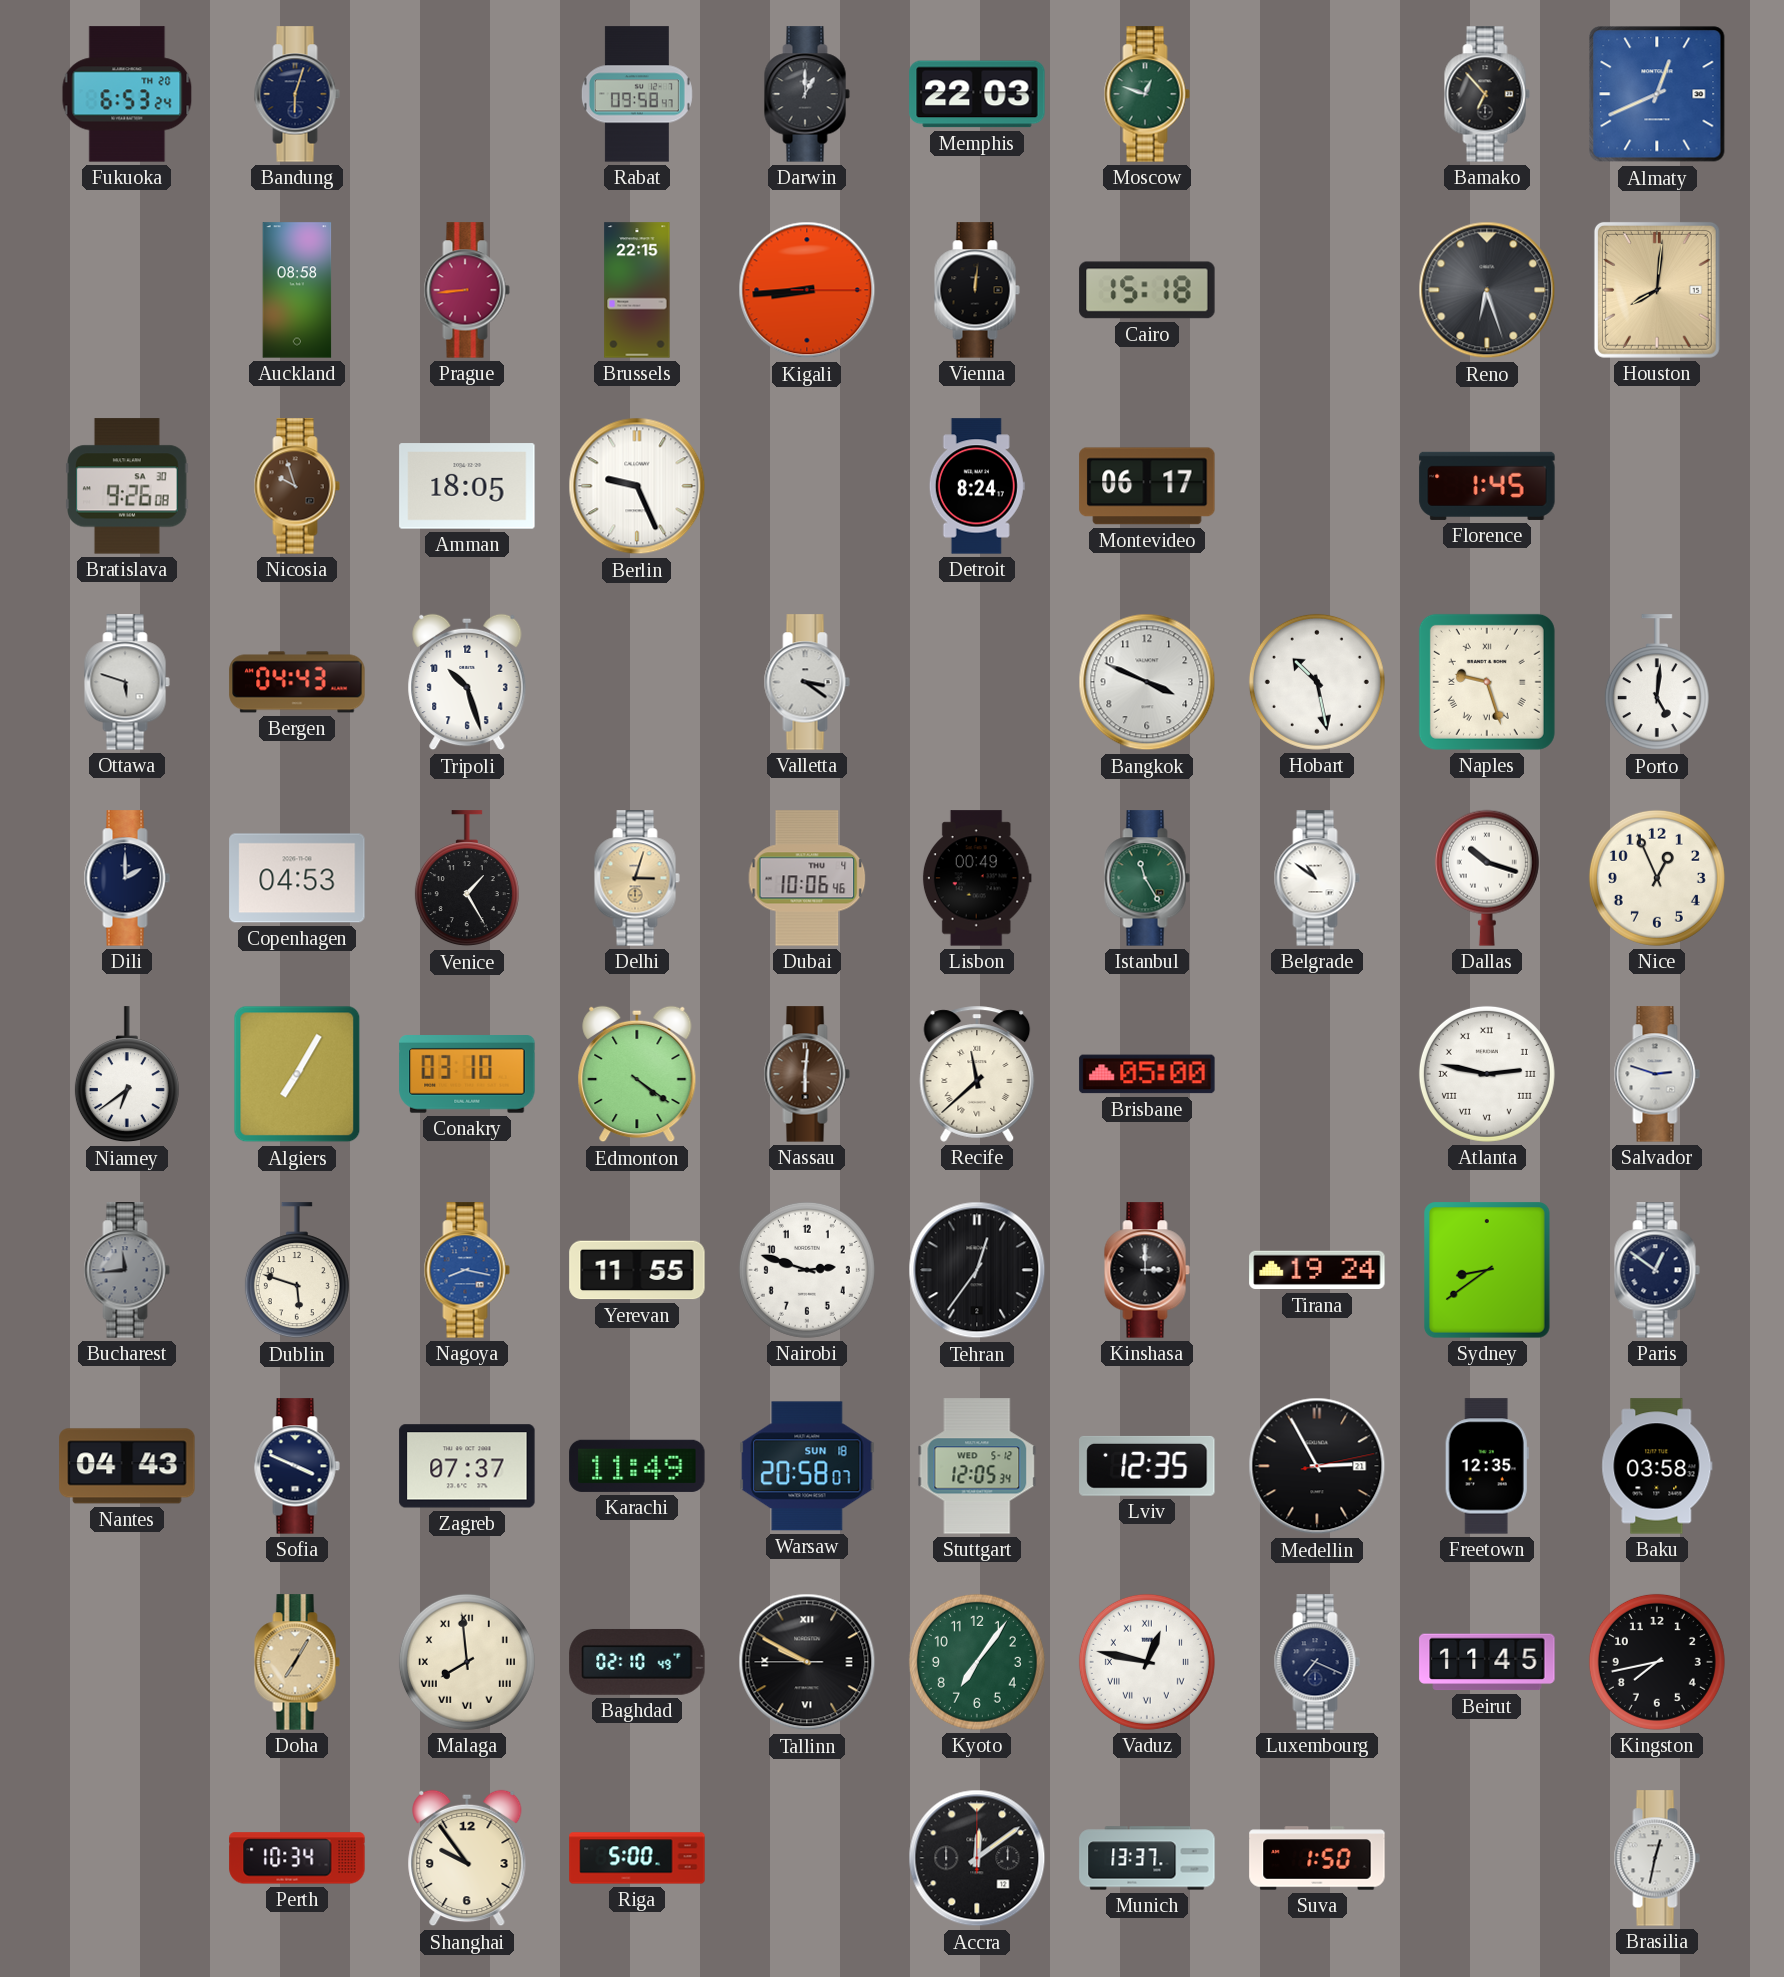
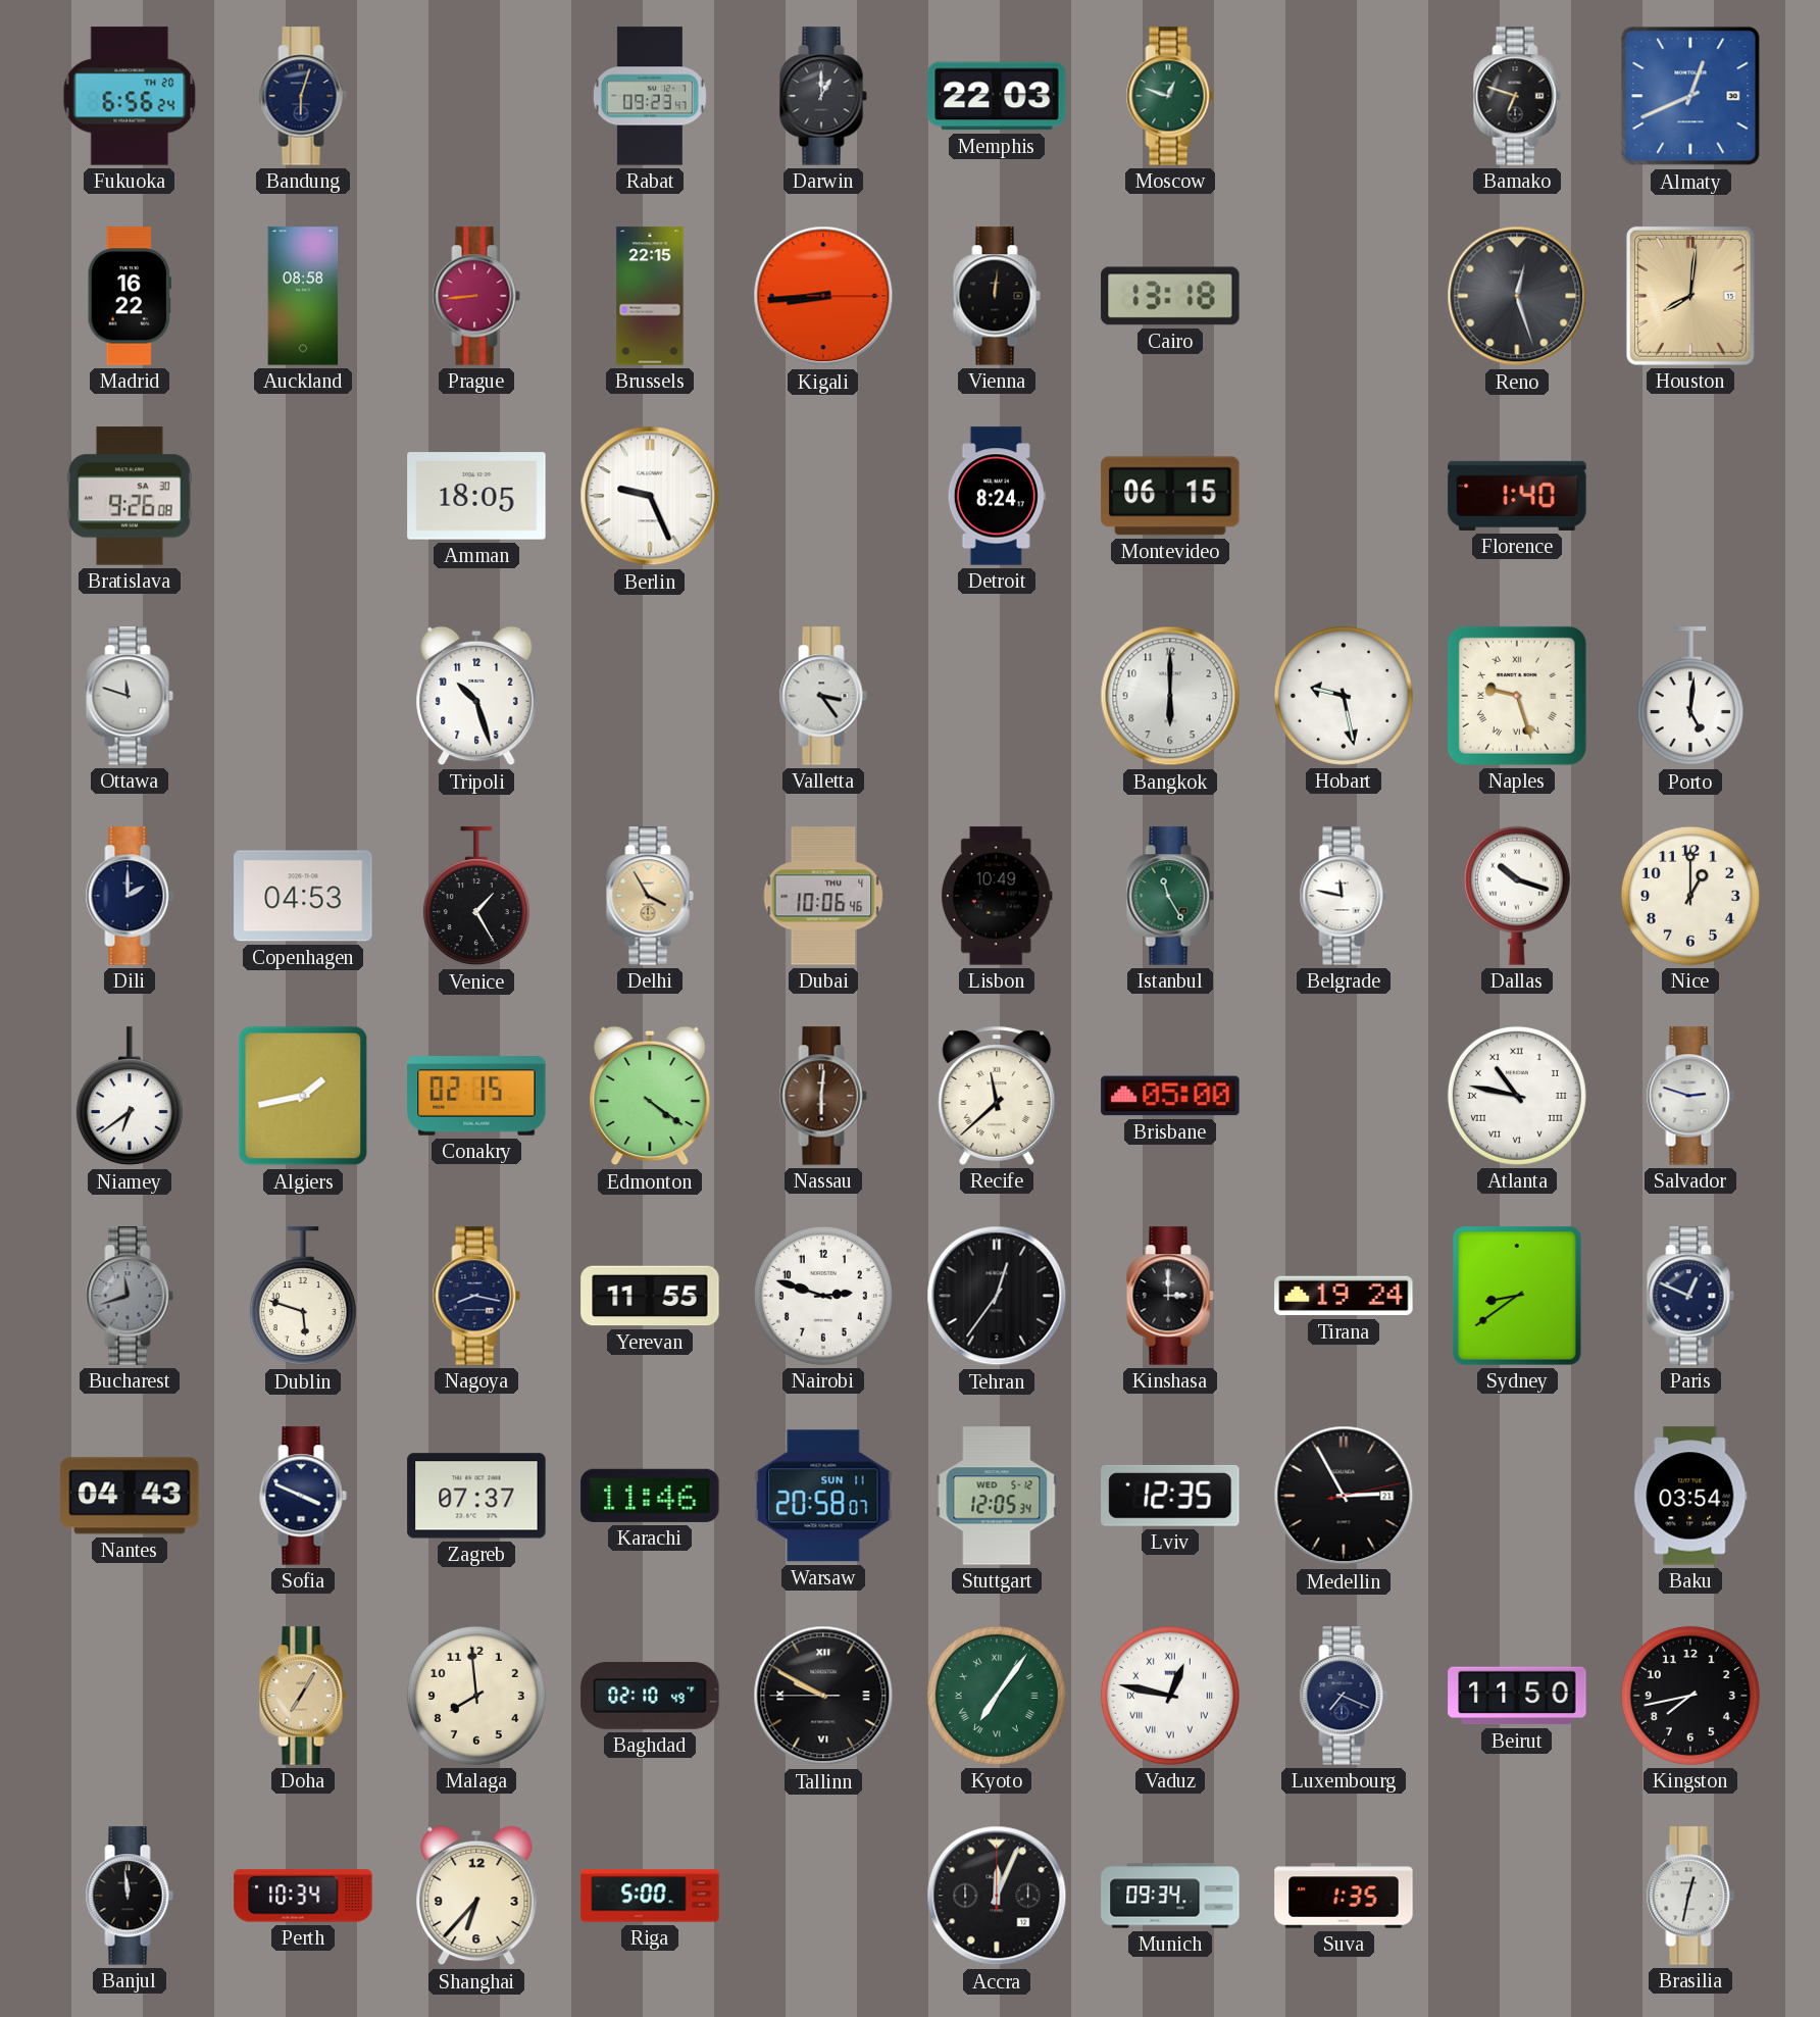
Fukuoka: 6:53 -> 6:56 (130, 96)
Rabat: 09:58 -> 09:23 (650, 96)
Bamako: 6:53 -> 6:48 (1517, 96)
Madrid: none -> 16:22 (130, 296)
Cairo: 15:18 -> 13:18 (1170, 296)
Reno: 6:27 -> 12:27 (1517, 296)
Nicosia: 9:57 -> none (297, 486)
Montevideo: 06:17 -> 06:15 (1170, 496)
Florence: 1:45 -> 1:40 (1517, 496)
Ottawa: 5:48 -> 11:48 (130, 696)
Bergen: 04:43 -> none (297, 682)
Valletta: 3:21 -> 3:24 (823, 696)
Bangkok: 3:49 -> 6:00 (1170, 696)
Hobart: 10:28 -> 9:28 (1344, 696)
Delhi: 3:03 -> 3:55 (650, 896)
Lisbon: 00:49 -> 10:49 (997, 896)
Belgrade: 10:51 -> 11:47 (1344, 896)
Nice: 12:56 -> 1:00 (1690, 896)
Algiers: 7:05 -> 1:43 (303, 1096)
Conakry: 03:10 -> 02:15 (476, 1097)
Atlanta: 2:47 -> 10:47 (1517, 1096)
Bucharest: 11:44 -> 11:42 (130, 1296)
Nagoya dial: blue -> navy (476, 1296)
Paris: 12:51 -> 12:49 (1690, 1296)
Karachi: 11:49 -> 11:46 (650, 1496)
Warsaw date: SUN 18 -> SUN 11 (823, 1496)
Freetown: 12:35 -> none (1487, 1466)
Baku: 03:58 -> 03:54 (1690, 1496)
Malaga numerals: Roman -> Arabic (476, 1696)
Kyoto numerals: Arabic -> Roman (997, 1696)
Beirut: 11:45 -> 11:50 (1517, 1696)
Banjul: none -> 11:59 (130, 1896)
Shanghai: 9:54 -> 6:37 (476, 1896)
Accra: 12:09 -> 12:04 (997, 1896)
Munich: 13:37 -> 09:34 (1170, 1896)
Suva: 1:50 -> 1:35 (1344, 1896)
